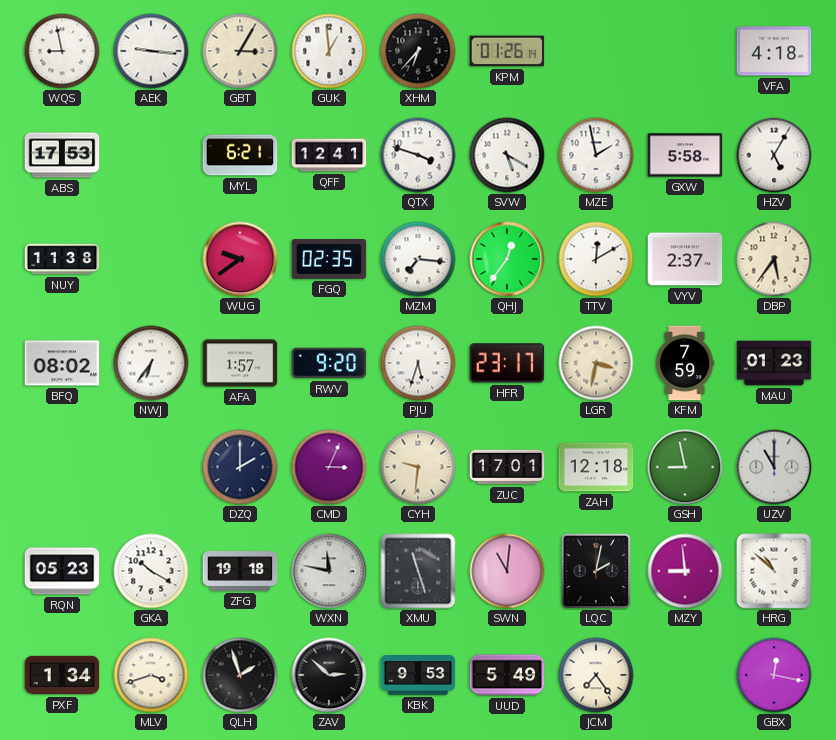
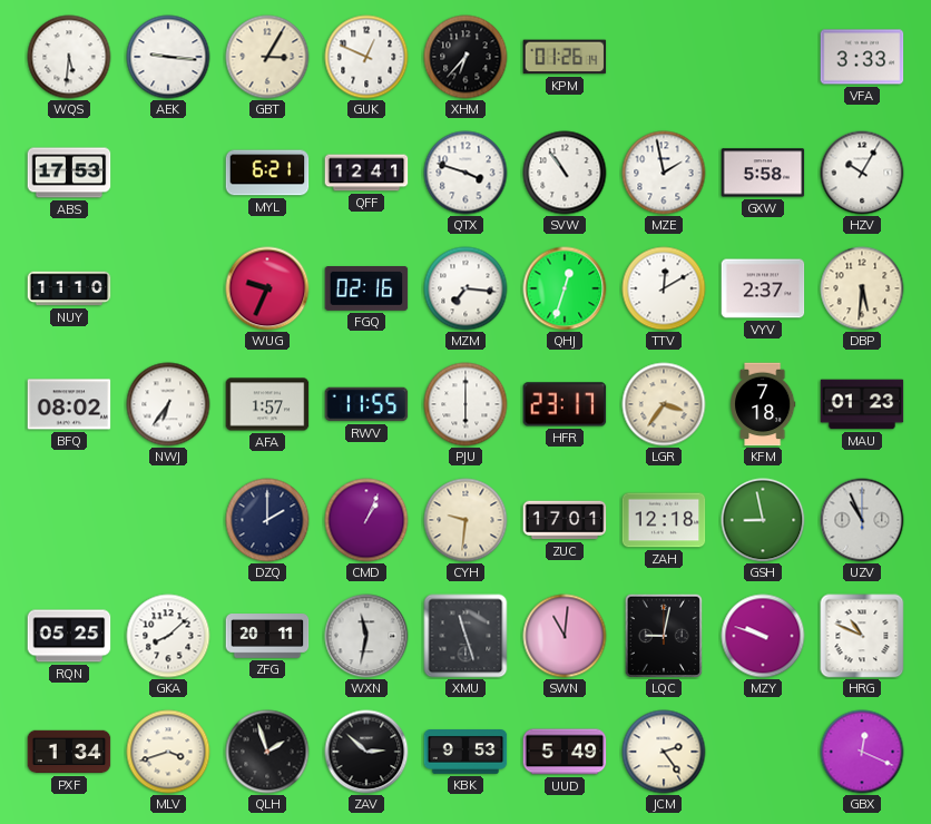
WQS: 8:58 -> 5:31 (69, 57)
GUK: 12:59 -> 12:49 (366, 57)
VFA: 4:18 -> 3:33 (862, 57)
SVW: 5:20 -> 10:54 (565, 173)
HZV: 5:05 -> 10:05 (862, 173)
NUY: 11:38 -> 11:10 (69, 288)
WUG: 9:39 -> 9:34 (267, 288)
FGQ: 02:35 -> 02:16 (366, 290)
QHJ: 12:36 -> 12:33 (565, 288)
DBP: 5:36 -> 5:31 (862, 288)
RWV: 9:20 -> 11:55 (366, 404)
PJU: 5:33 -> 6:00 (465, 404)
LGR: 3:32 -> 3:36 (664, 404)
KFM: 7:59 -> 7:18 (764, 404)
CMD: 3:04 -> 1:04 (366, 520)
UZV: 11:00 -> 10:56 (862, 520)
RQN: 05:23 -> 05:25 (69, 636)
GKA: 10:20 -> 8:08 (168, 636)
ZFG: 19:18 -> 20:11 (267, 637)
WXN: 11:47 -> 11:32 (366, 636)
LQC: 2:02 -> 9:02 (663, 636)
MZY: 8:59 -> 9:48 (763, 636)
HRG: 10:52 -> 10:49 (862, 636)
JCM: 7:24 -> 2:24 (664, 752)
GBX: 12:17 -> 12:19 (862, 752)
